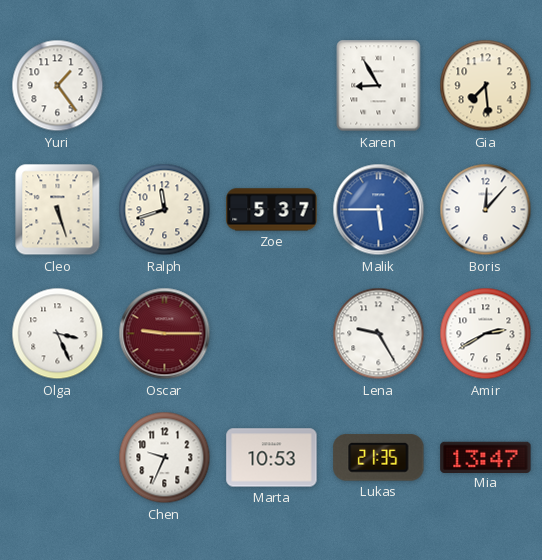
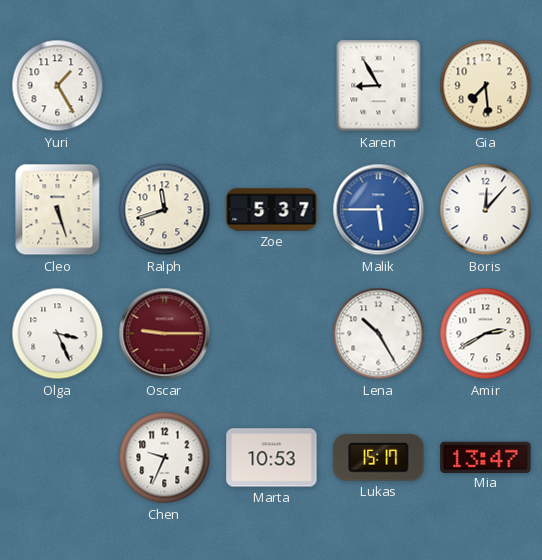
Yuri: 1:24 -> 1:25 (58, 86)
Lena: 9:25 -> 10:25 (379, 334)
Lukas: 21:35 -> 15:17 (379, 458)
